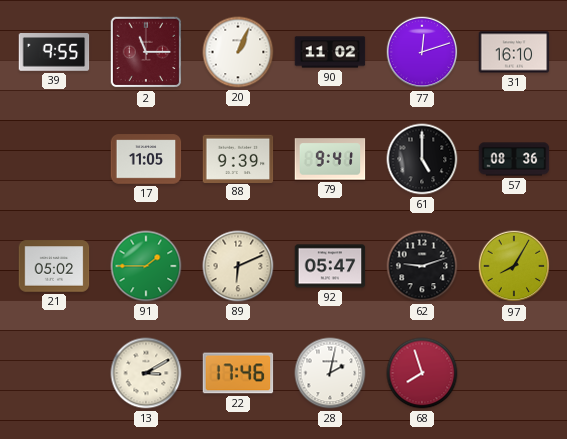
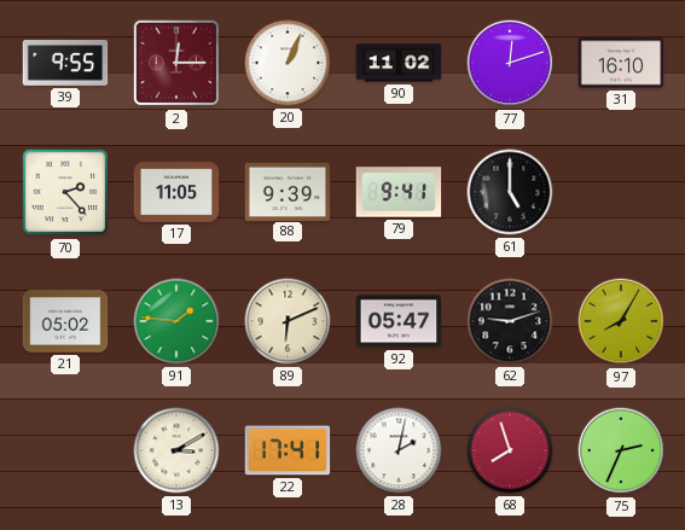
2: 11:15 -> 12:15 (176, 63)
70: none -> 2:23 (65, 192)
57: 08:36 -> none (514, 159)
91: 1:45 -> 1:46 (176, 321)
22: 17:46 -> 17:41 (288, 450)
75: none -> 2:34 (621, 450)
